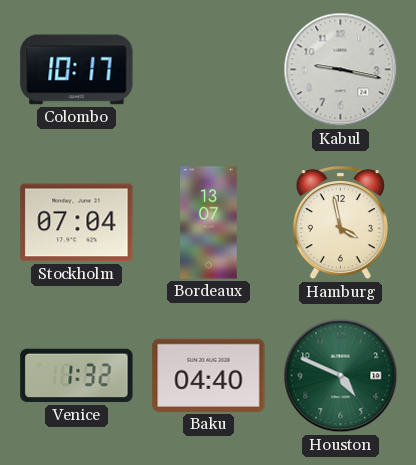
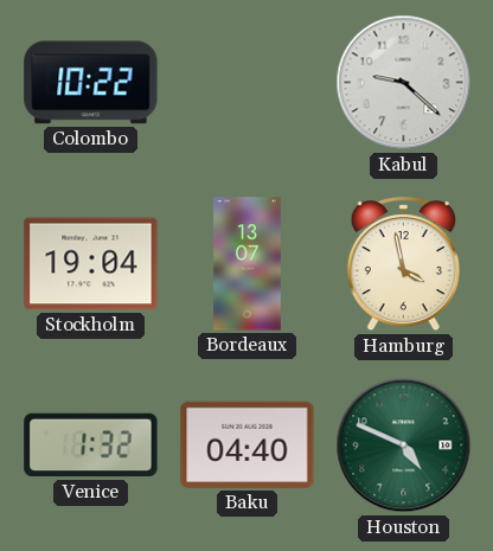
Colombo: 10:17 -> 10:22 (91, 83)
Kabul: 9:17 -> 9:22 (404, 83)
Stockholm: 07:04 -> 19:04 (91, 264)
